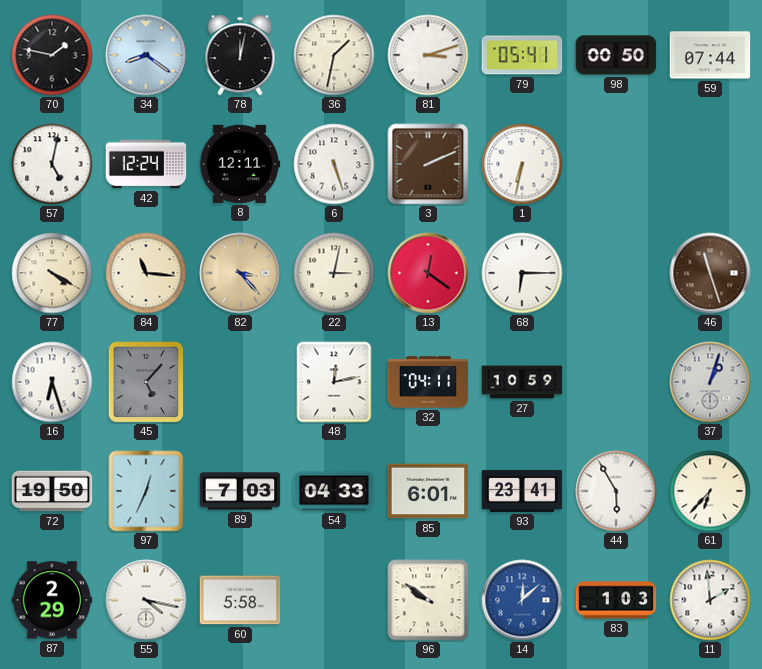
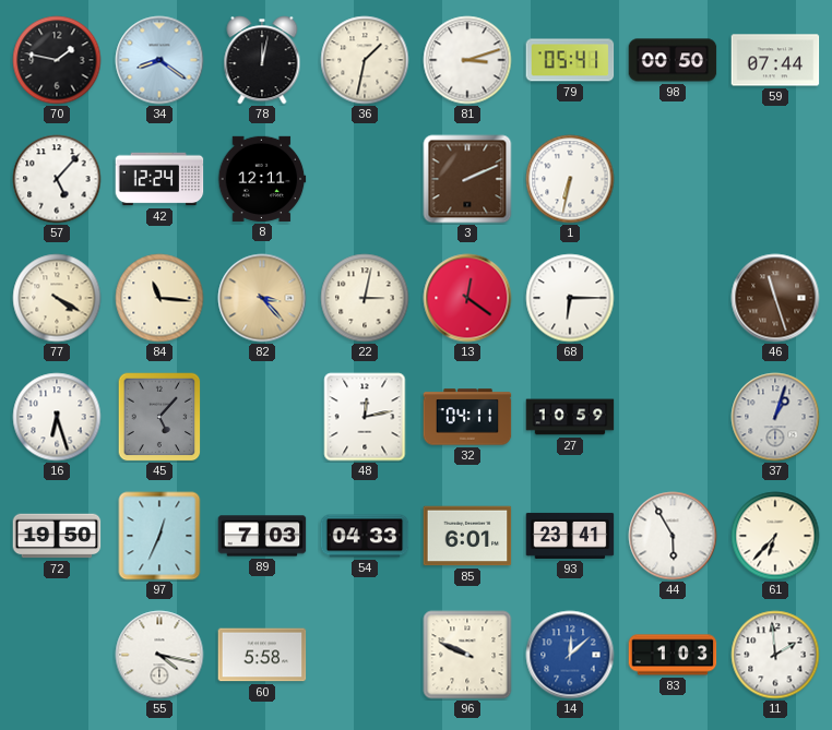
57: 5:02 -> 5:07 (57, 179)
6: 5:27 -> none (334, 164)
87: 2:29 -> none (52, 600)
96: 9:51 -> 9:49 (467, 655)
